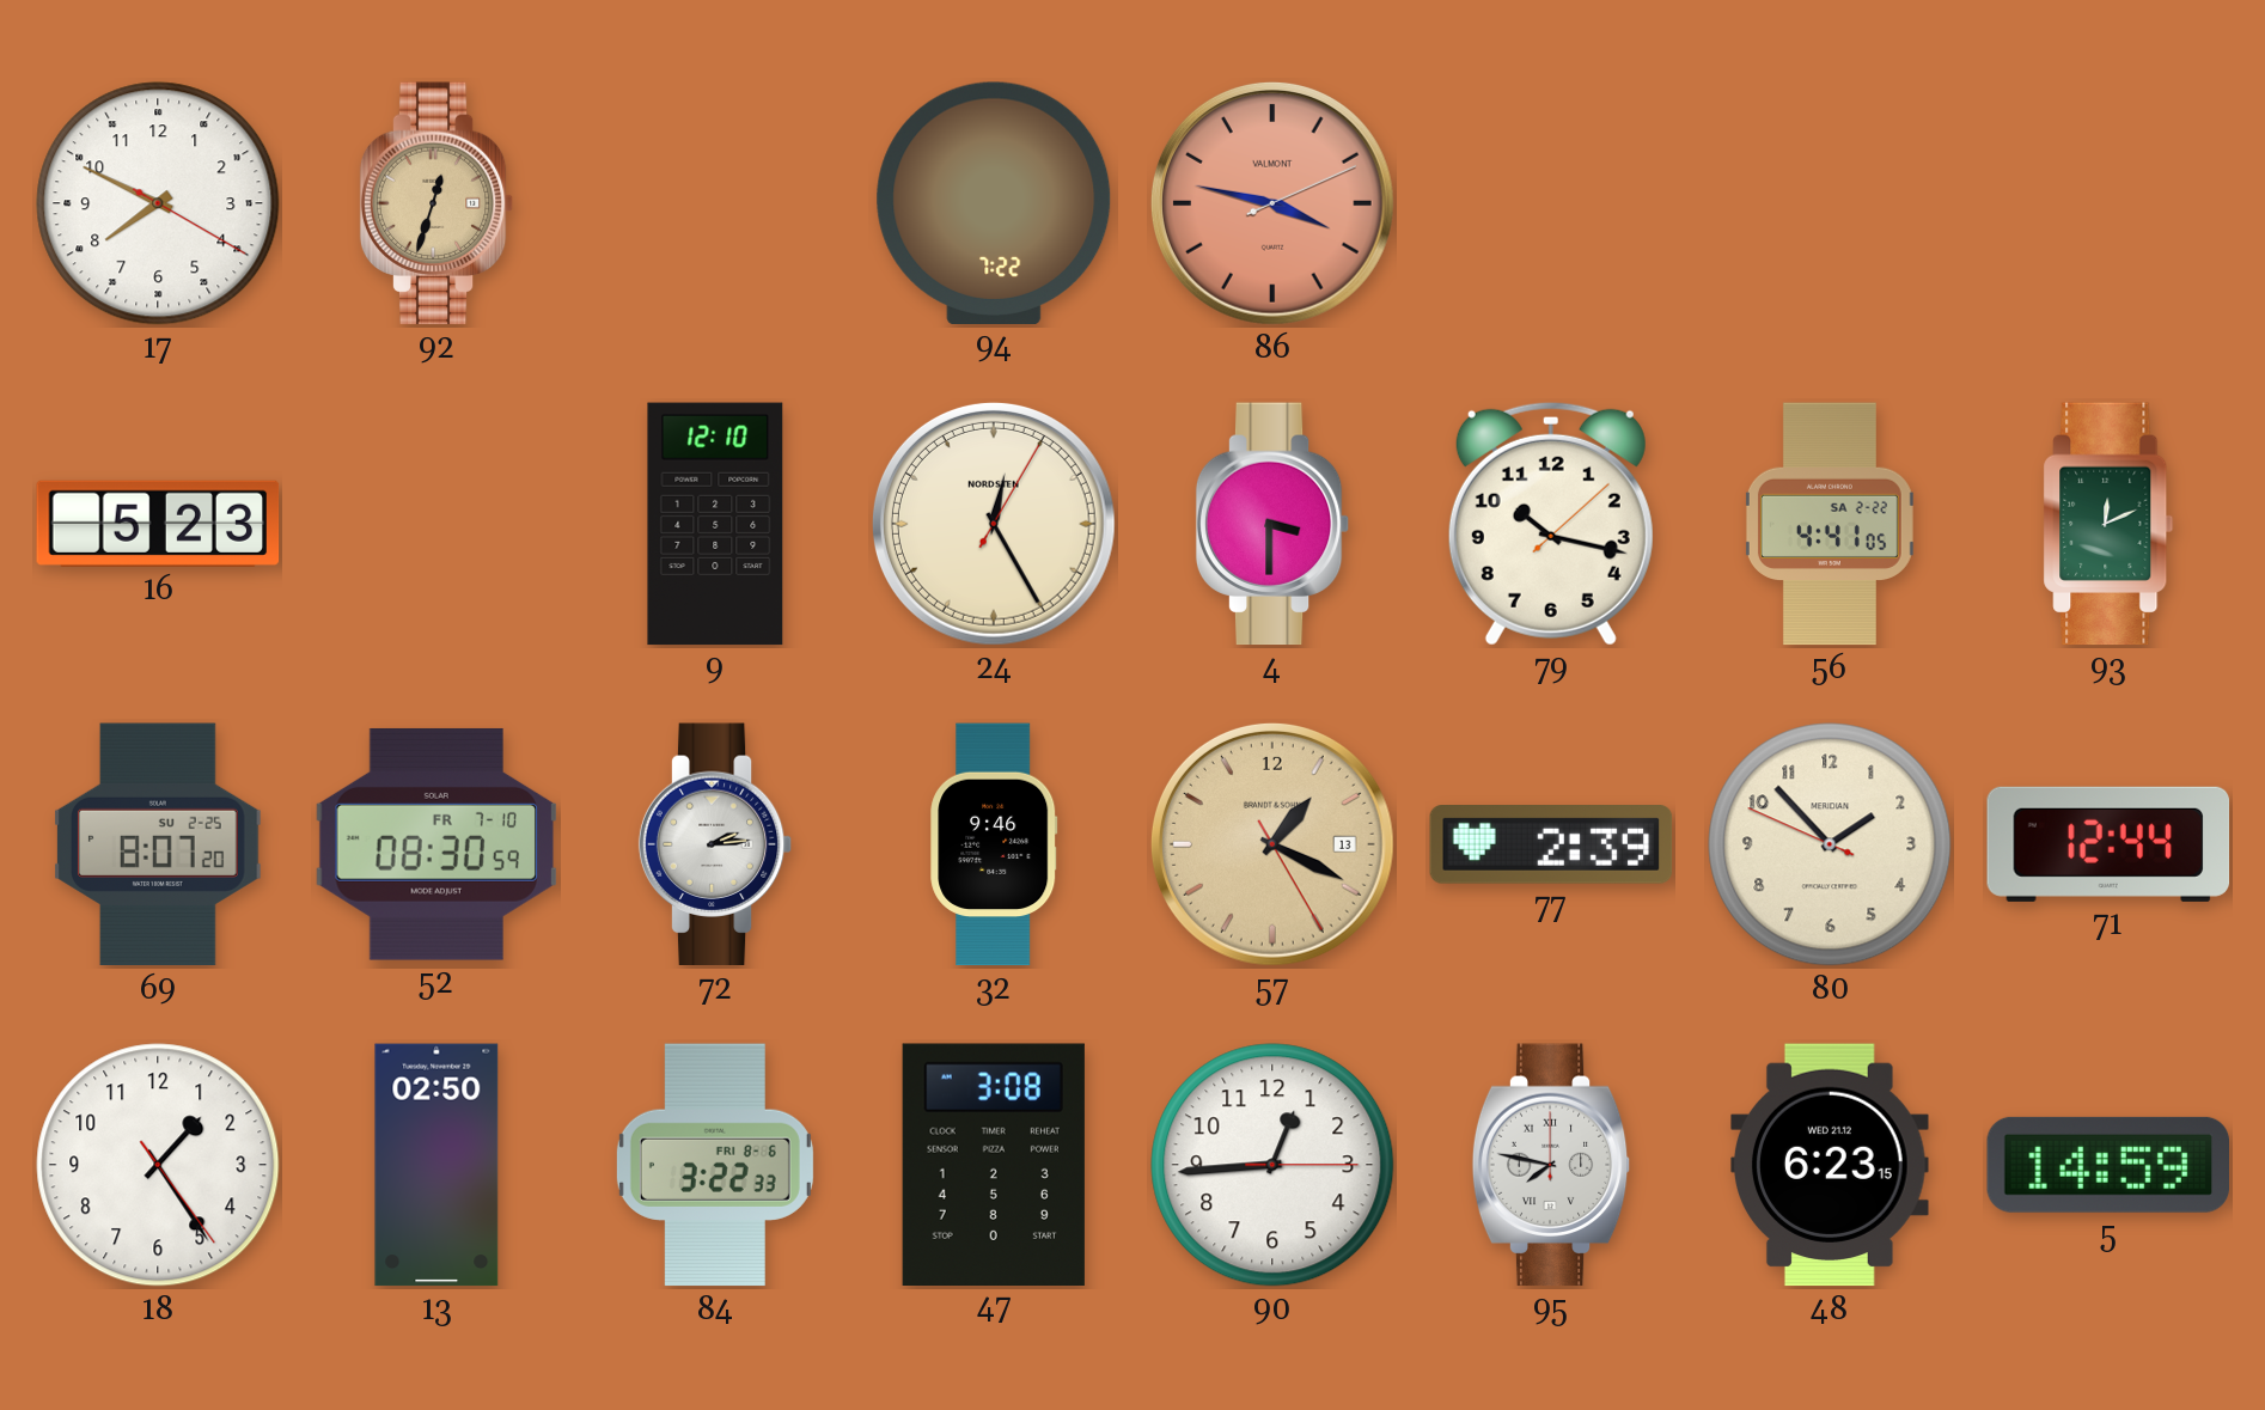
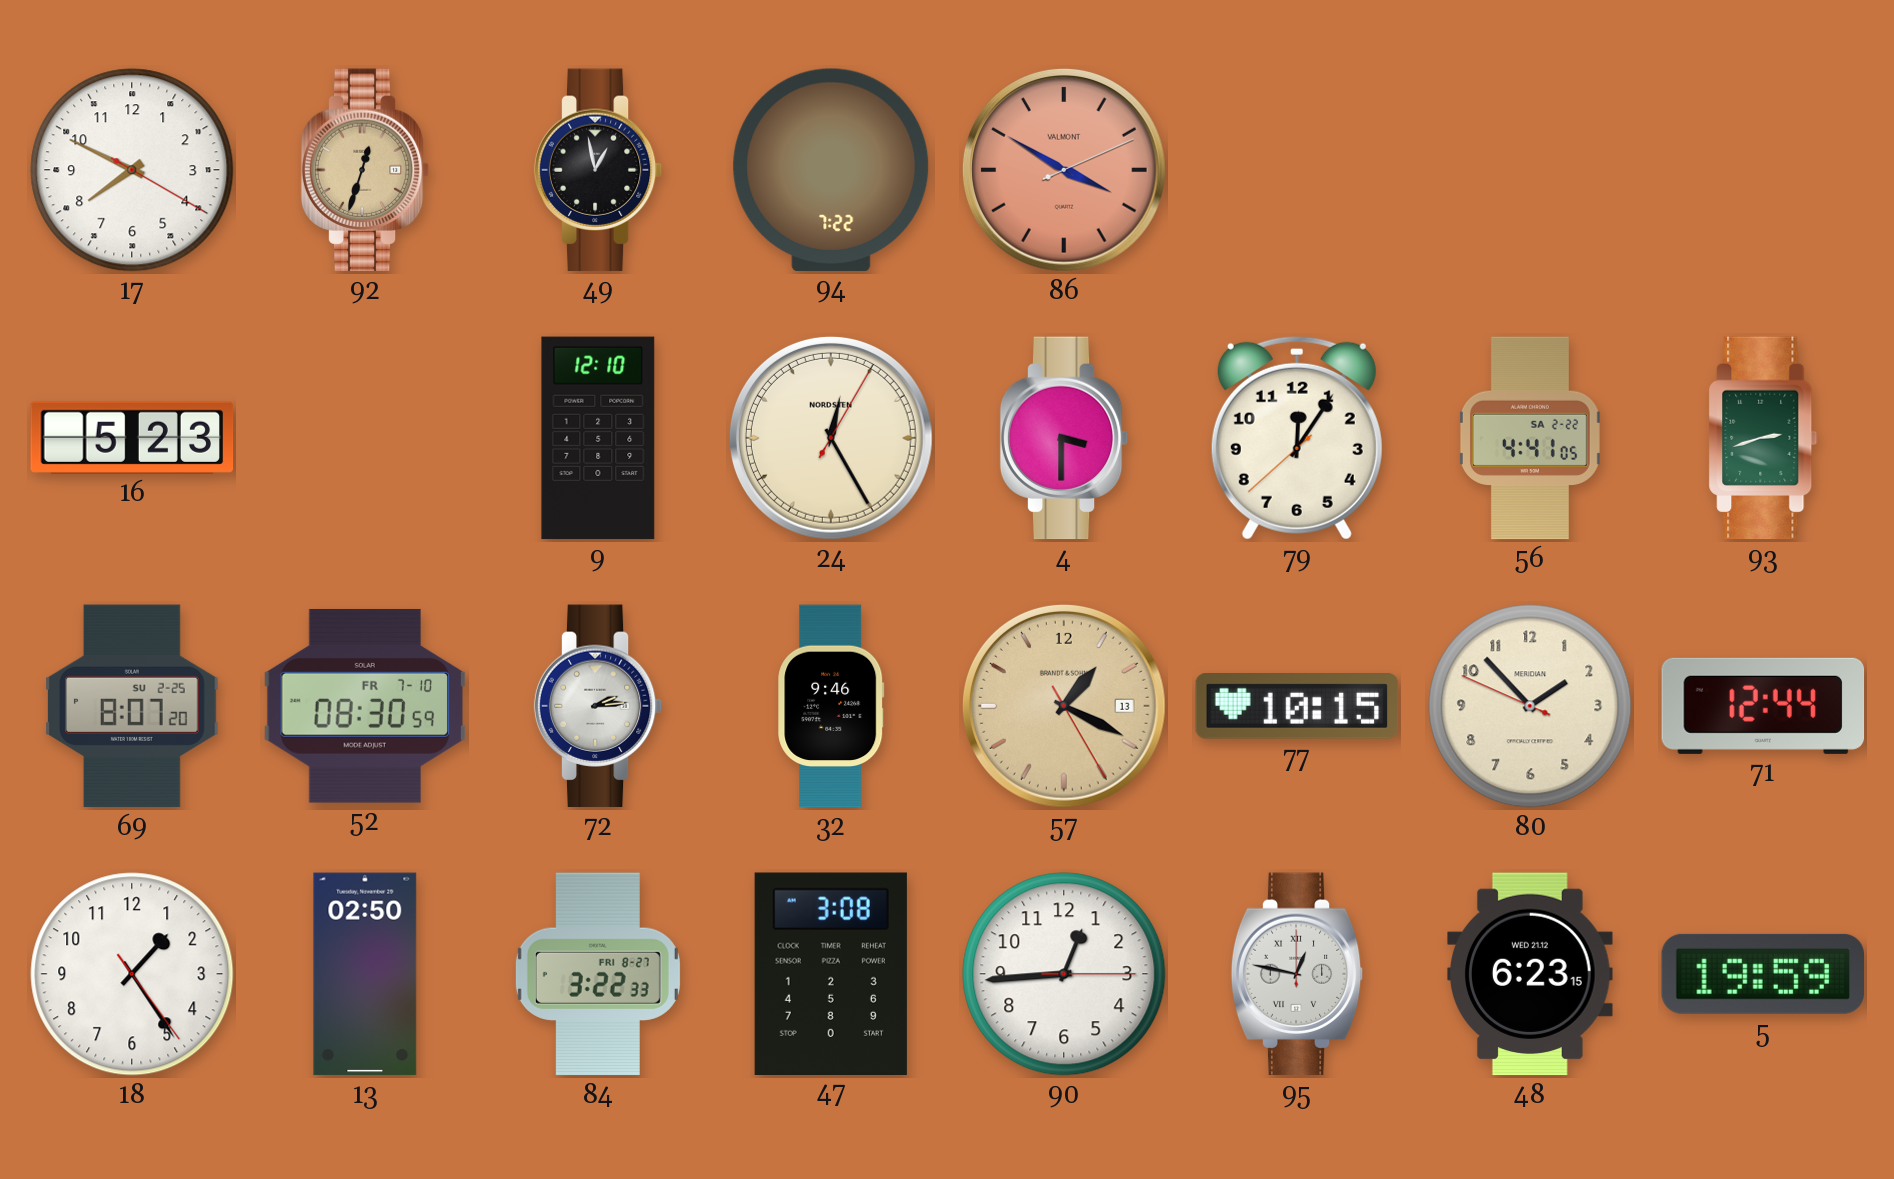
49: none -> 12:58 (598, 170)
86: 3:47 -> 3:50 (1064, 170)
79: 10:17 -> 12:05 (1297, 438)
93: 12:11 -> 2:42 (1763, 438)
77: 2:39 -> 10:15 (1297, 707)
84 date: FRI 8-6 -> FRI 8-27 (598, 974)
95: 7:47 -> 12:47 (1297, 974)
5: 14:59 -> 19:59 (1762, 974)
